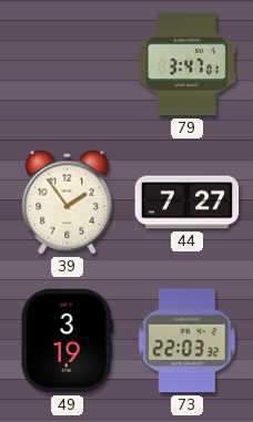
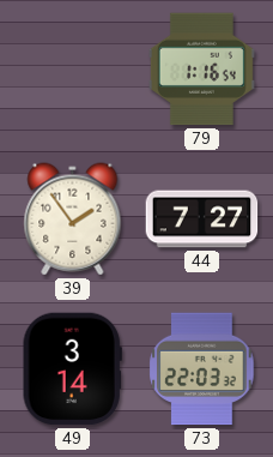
79: 3:47 -> 1:16 (201, 70)
49: 3:19 -> 3:14 (72, 369)
